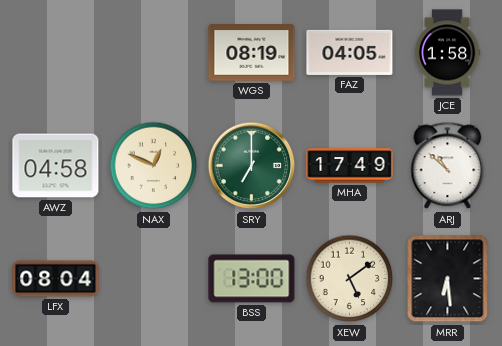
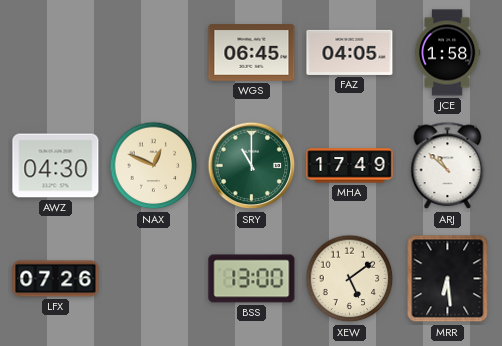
WGS: 08:19 -> 06:45 (252, 53)
AWZ: 04:58 -> 04:30 (56, 166)
SRY: 7:00 -> 11:00 (252, 166)
LFX: 08:04 -> 07:26 (56, 279)
